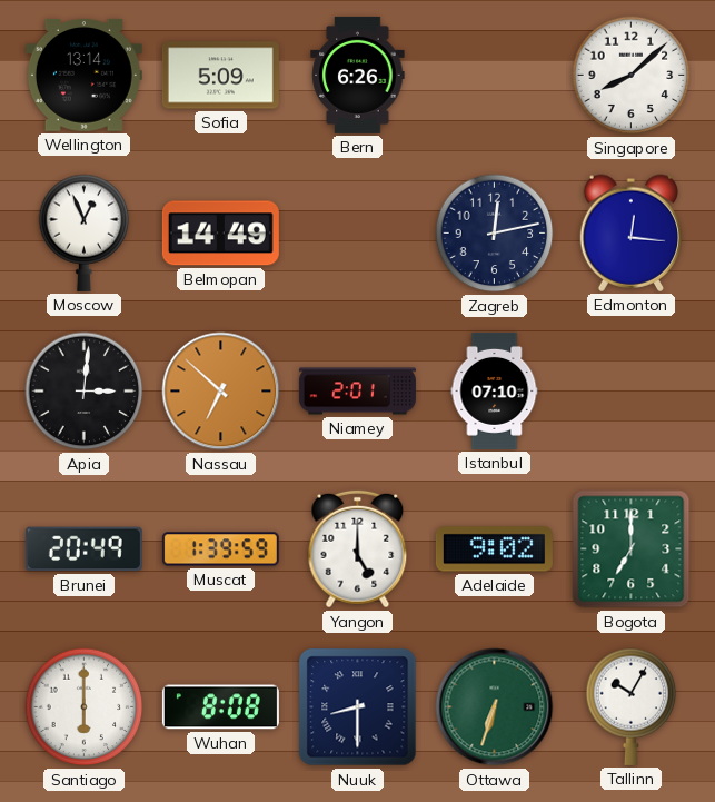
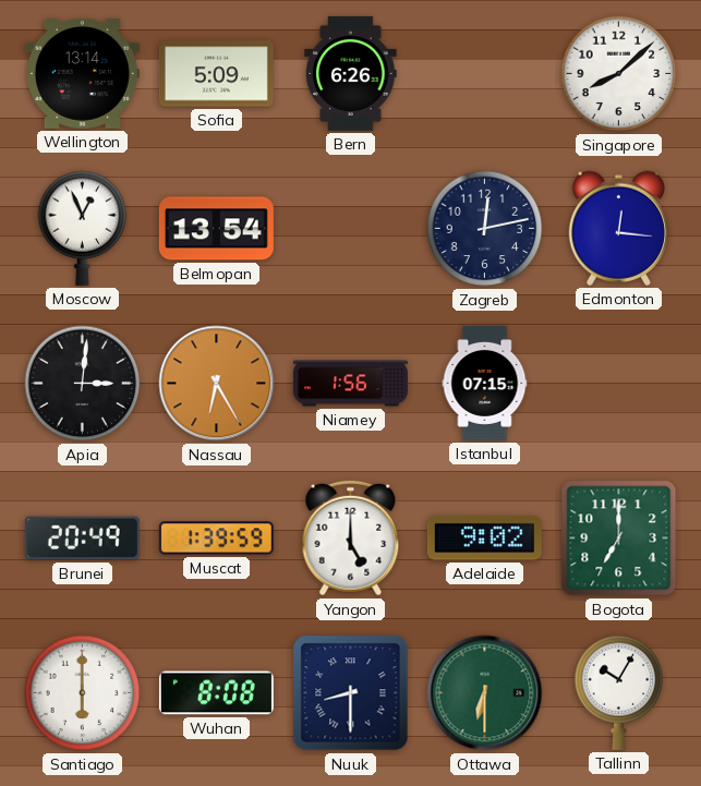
Belmopan: 14:49 -> 13:54 (216, 229)
Nassau: 6:52 -> 6:25 (217, 384)
Niamey: 2:01 -> 1:56 (350, 384)
Istanbul: 07:10 -> 07:15 (485, 383)
Ottawa: 6:33 -> 6:30 (485, 693)
